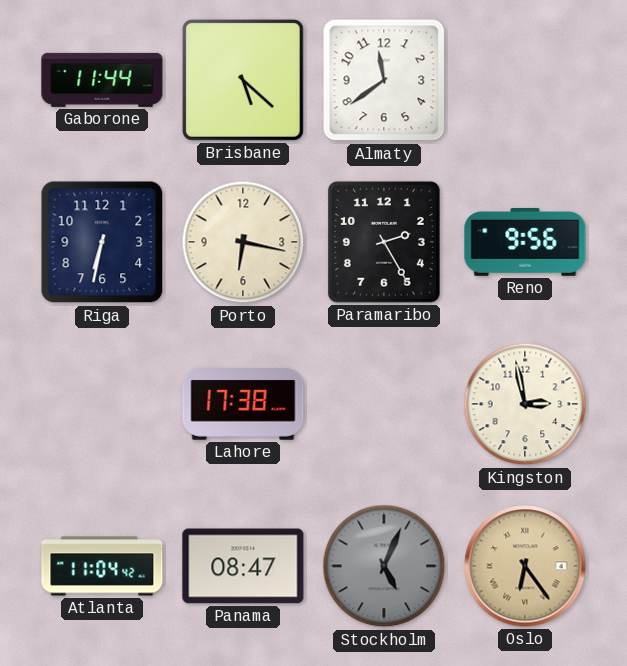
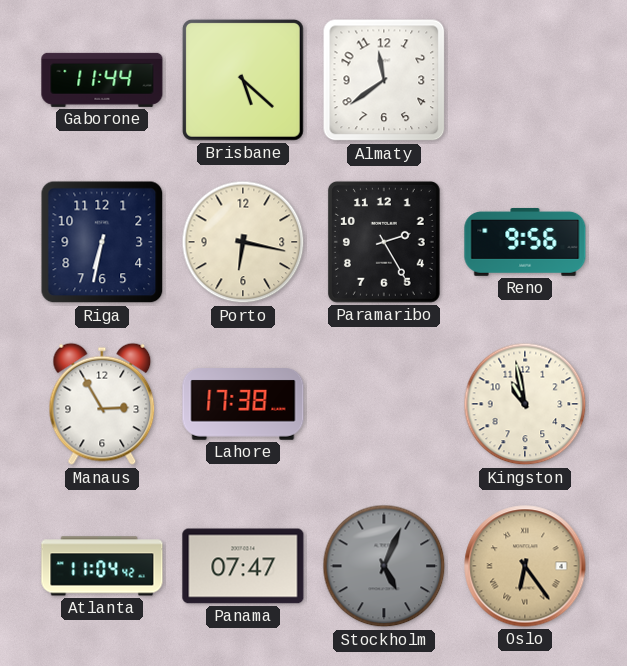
Manaus: none -> 2:55 (102, 404)
Kingston: 2:58 -> 10:58 (525, 404)
Panama: 08:47 -> 07:47 (243, 566)
